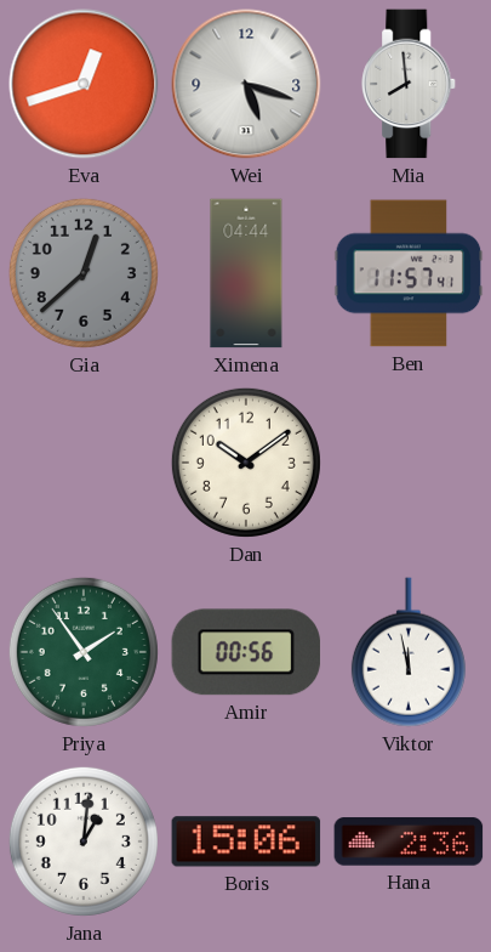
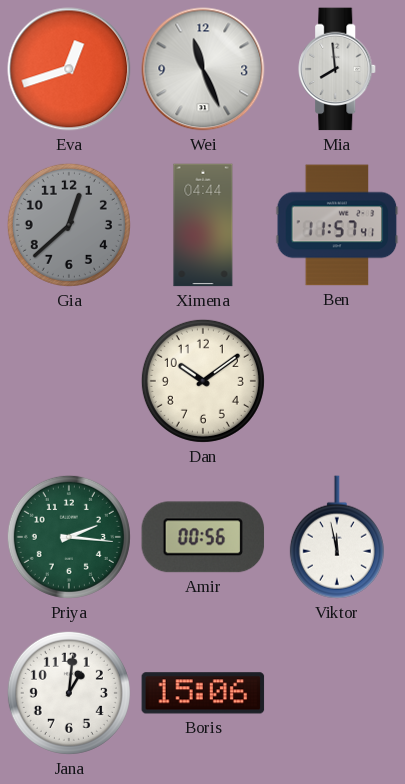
Wei: 5:18 -> 11:26 (203, 69)
Priya: 1:54 -> 2:16 (69, 537)
Hana: 2:36 -> none (409, 841)
